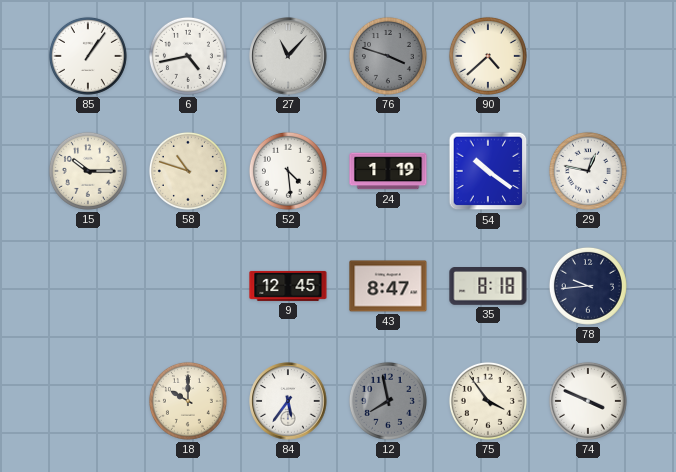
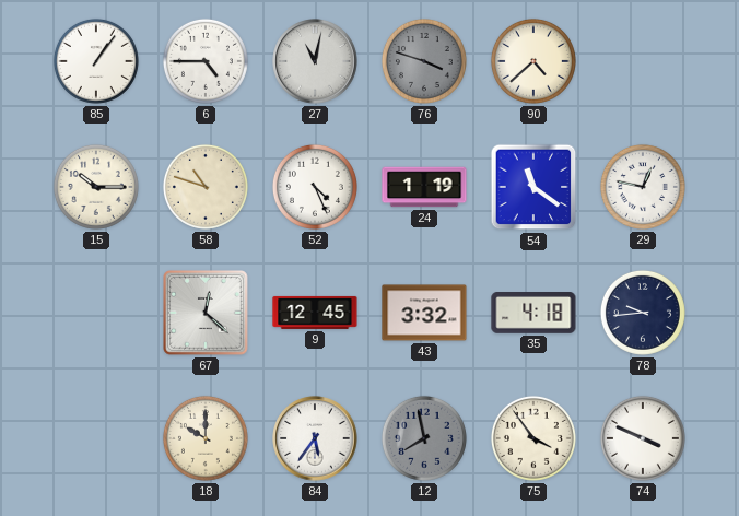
6: 4:43 -> 4:45 (206, 61)
27: 11:07 -> 11:02 (315, 61)
52: 4:29 -> 4:26 (315, 187)
54: 10:21 -> 11:21 (533, 187)
67: none -> 12:22 (206, 313)
43: 8:47 -> 3:32 (424, 313)
35: 8:18 -> 4:18 (533, 314)
